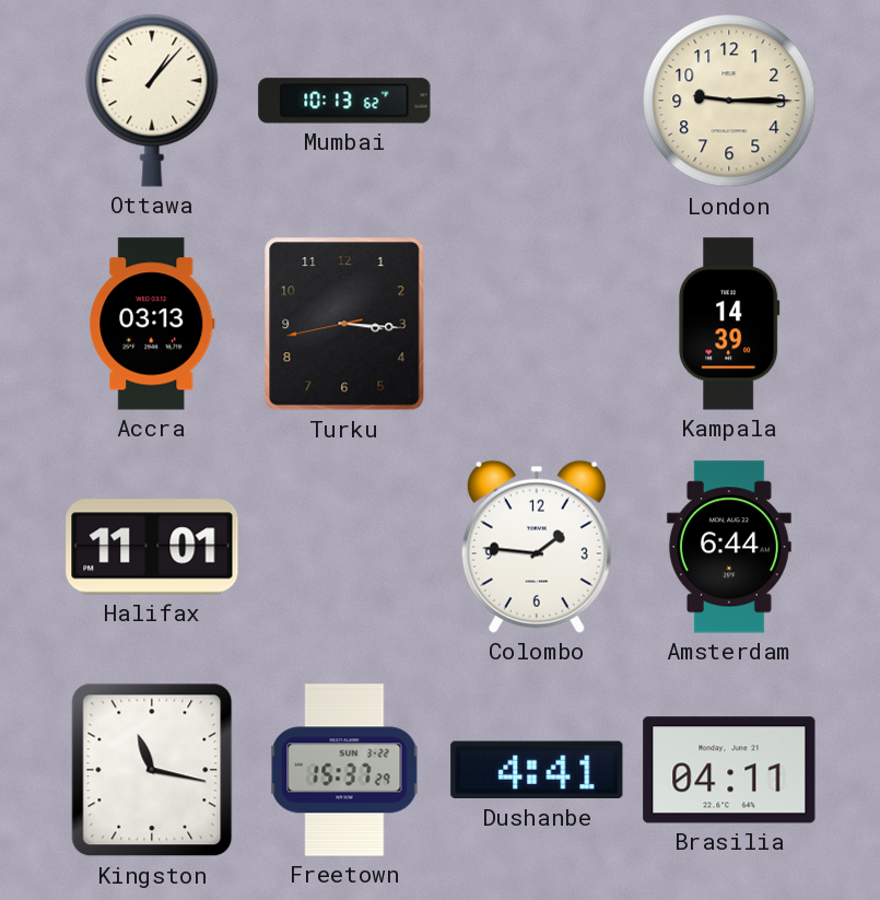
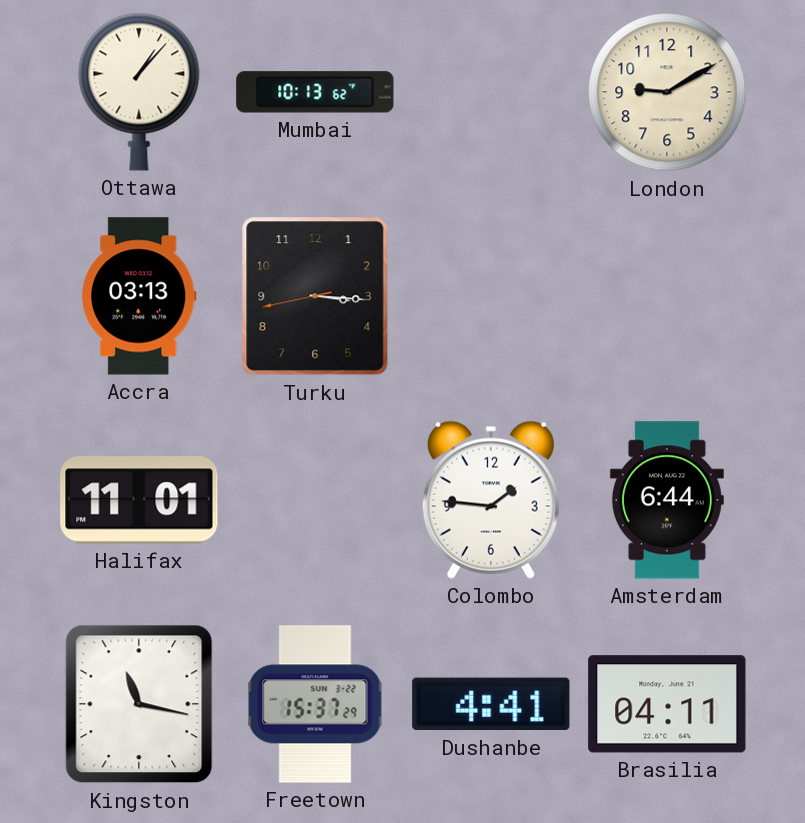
London: 9:15 -> 9:10 (667, 92)
Kampala: 14:39 -> none (729, 324)
